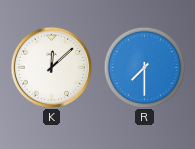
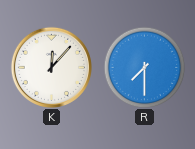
K: 12:08 -> 12:07 (51, 67)
